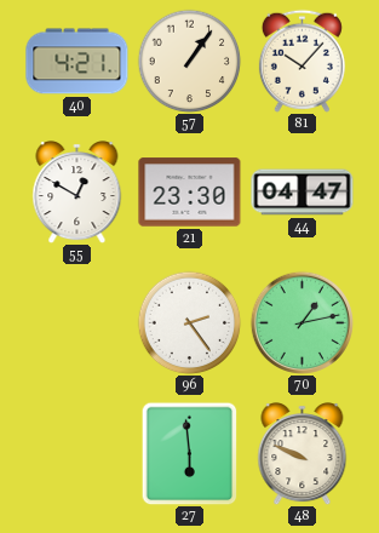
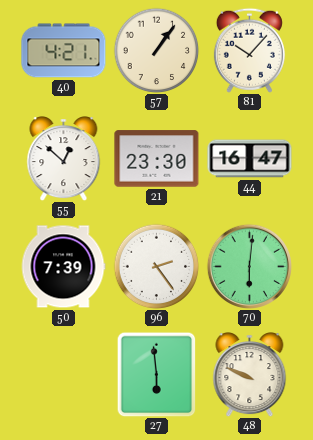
55: 12:50 -> 12:52 (64, 159)
44: 04:47 -> 16:47 (250, 159)
50: none -> 7:39 (63, 267)
70: 1:13 -> 6:01 (249, 266)
